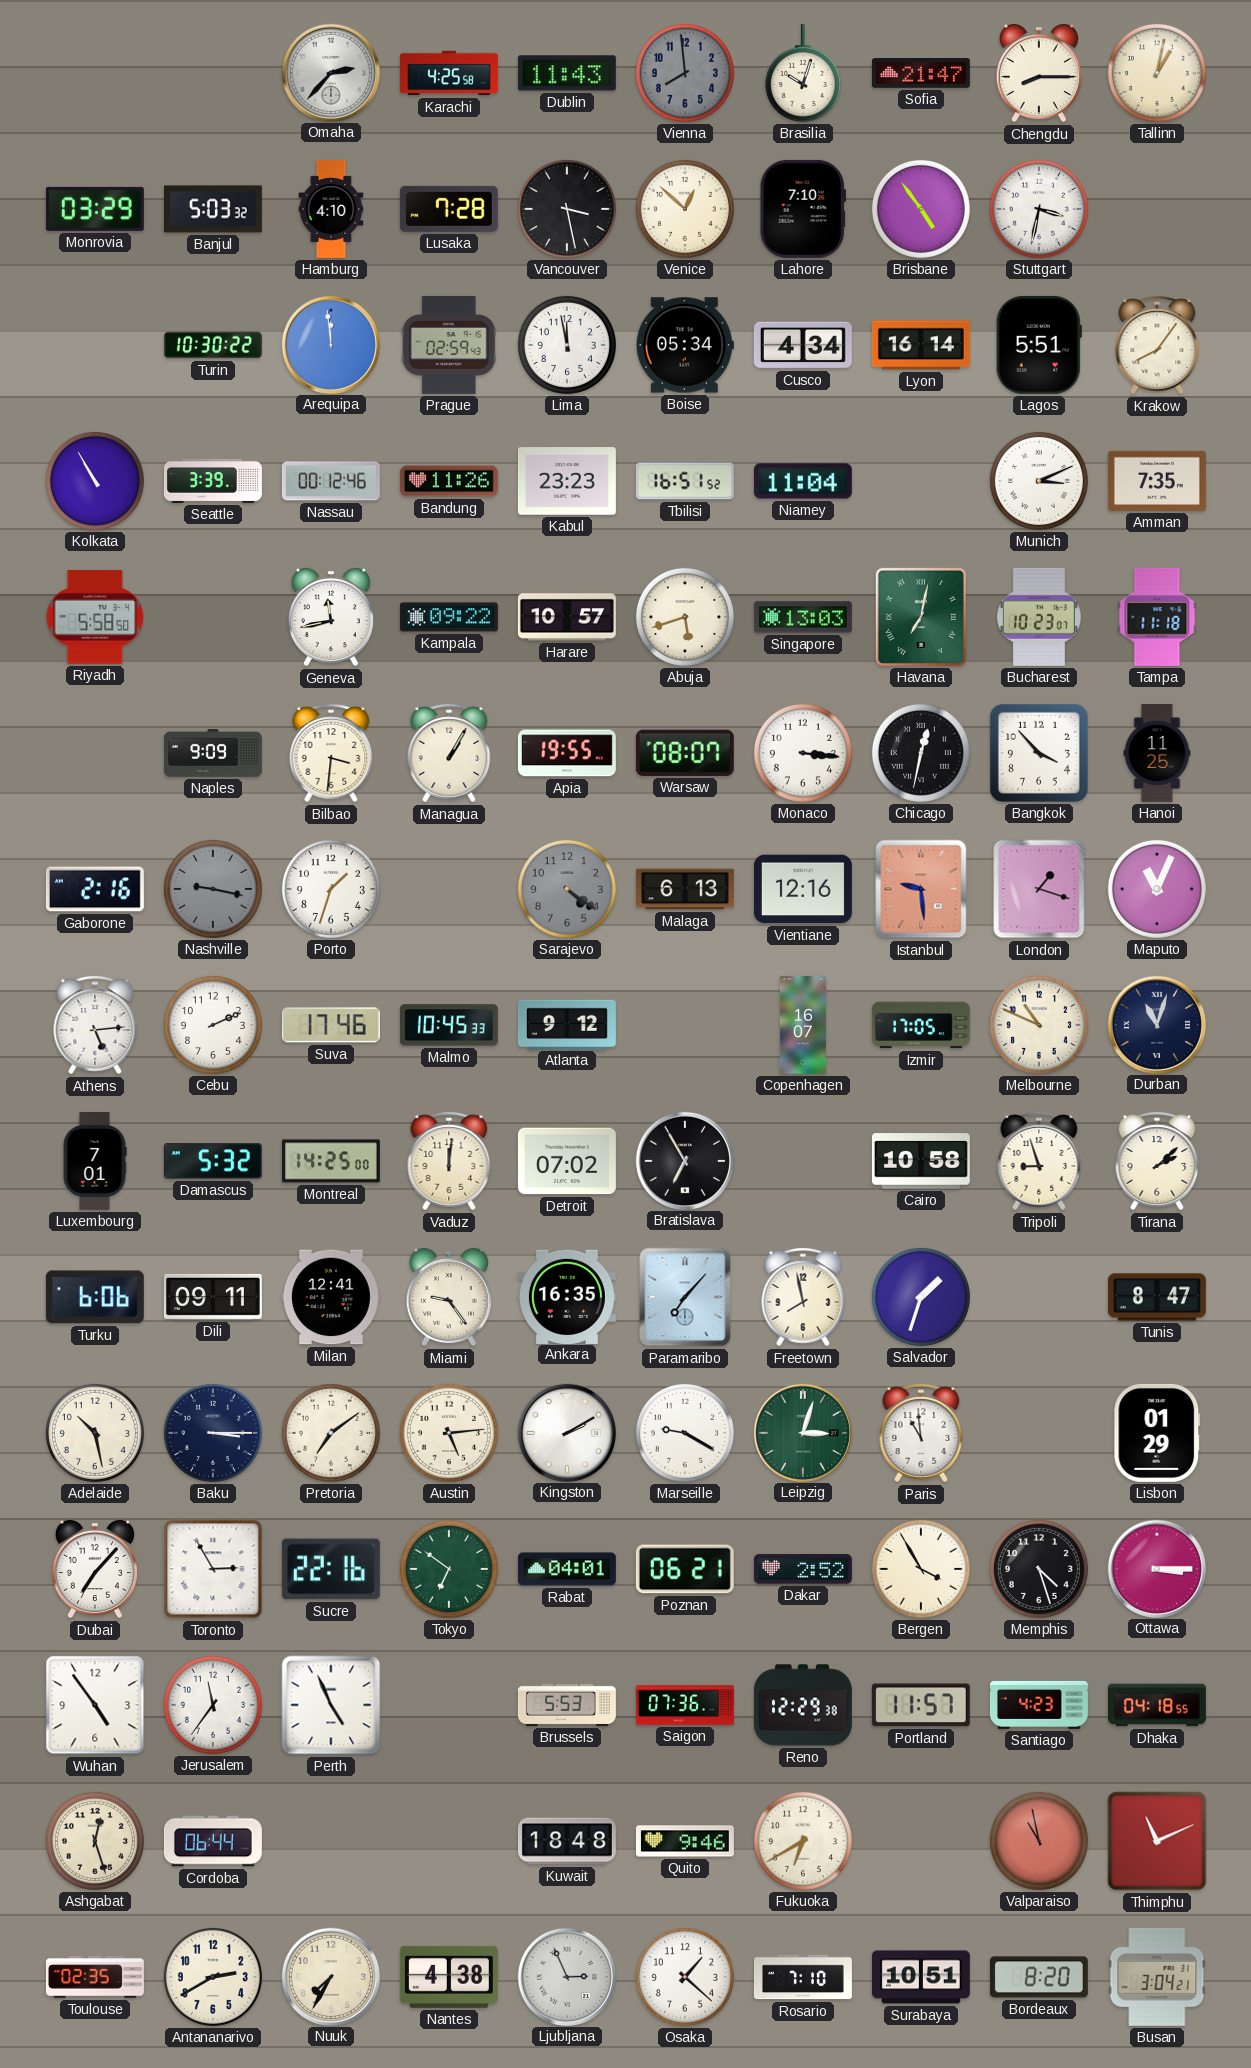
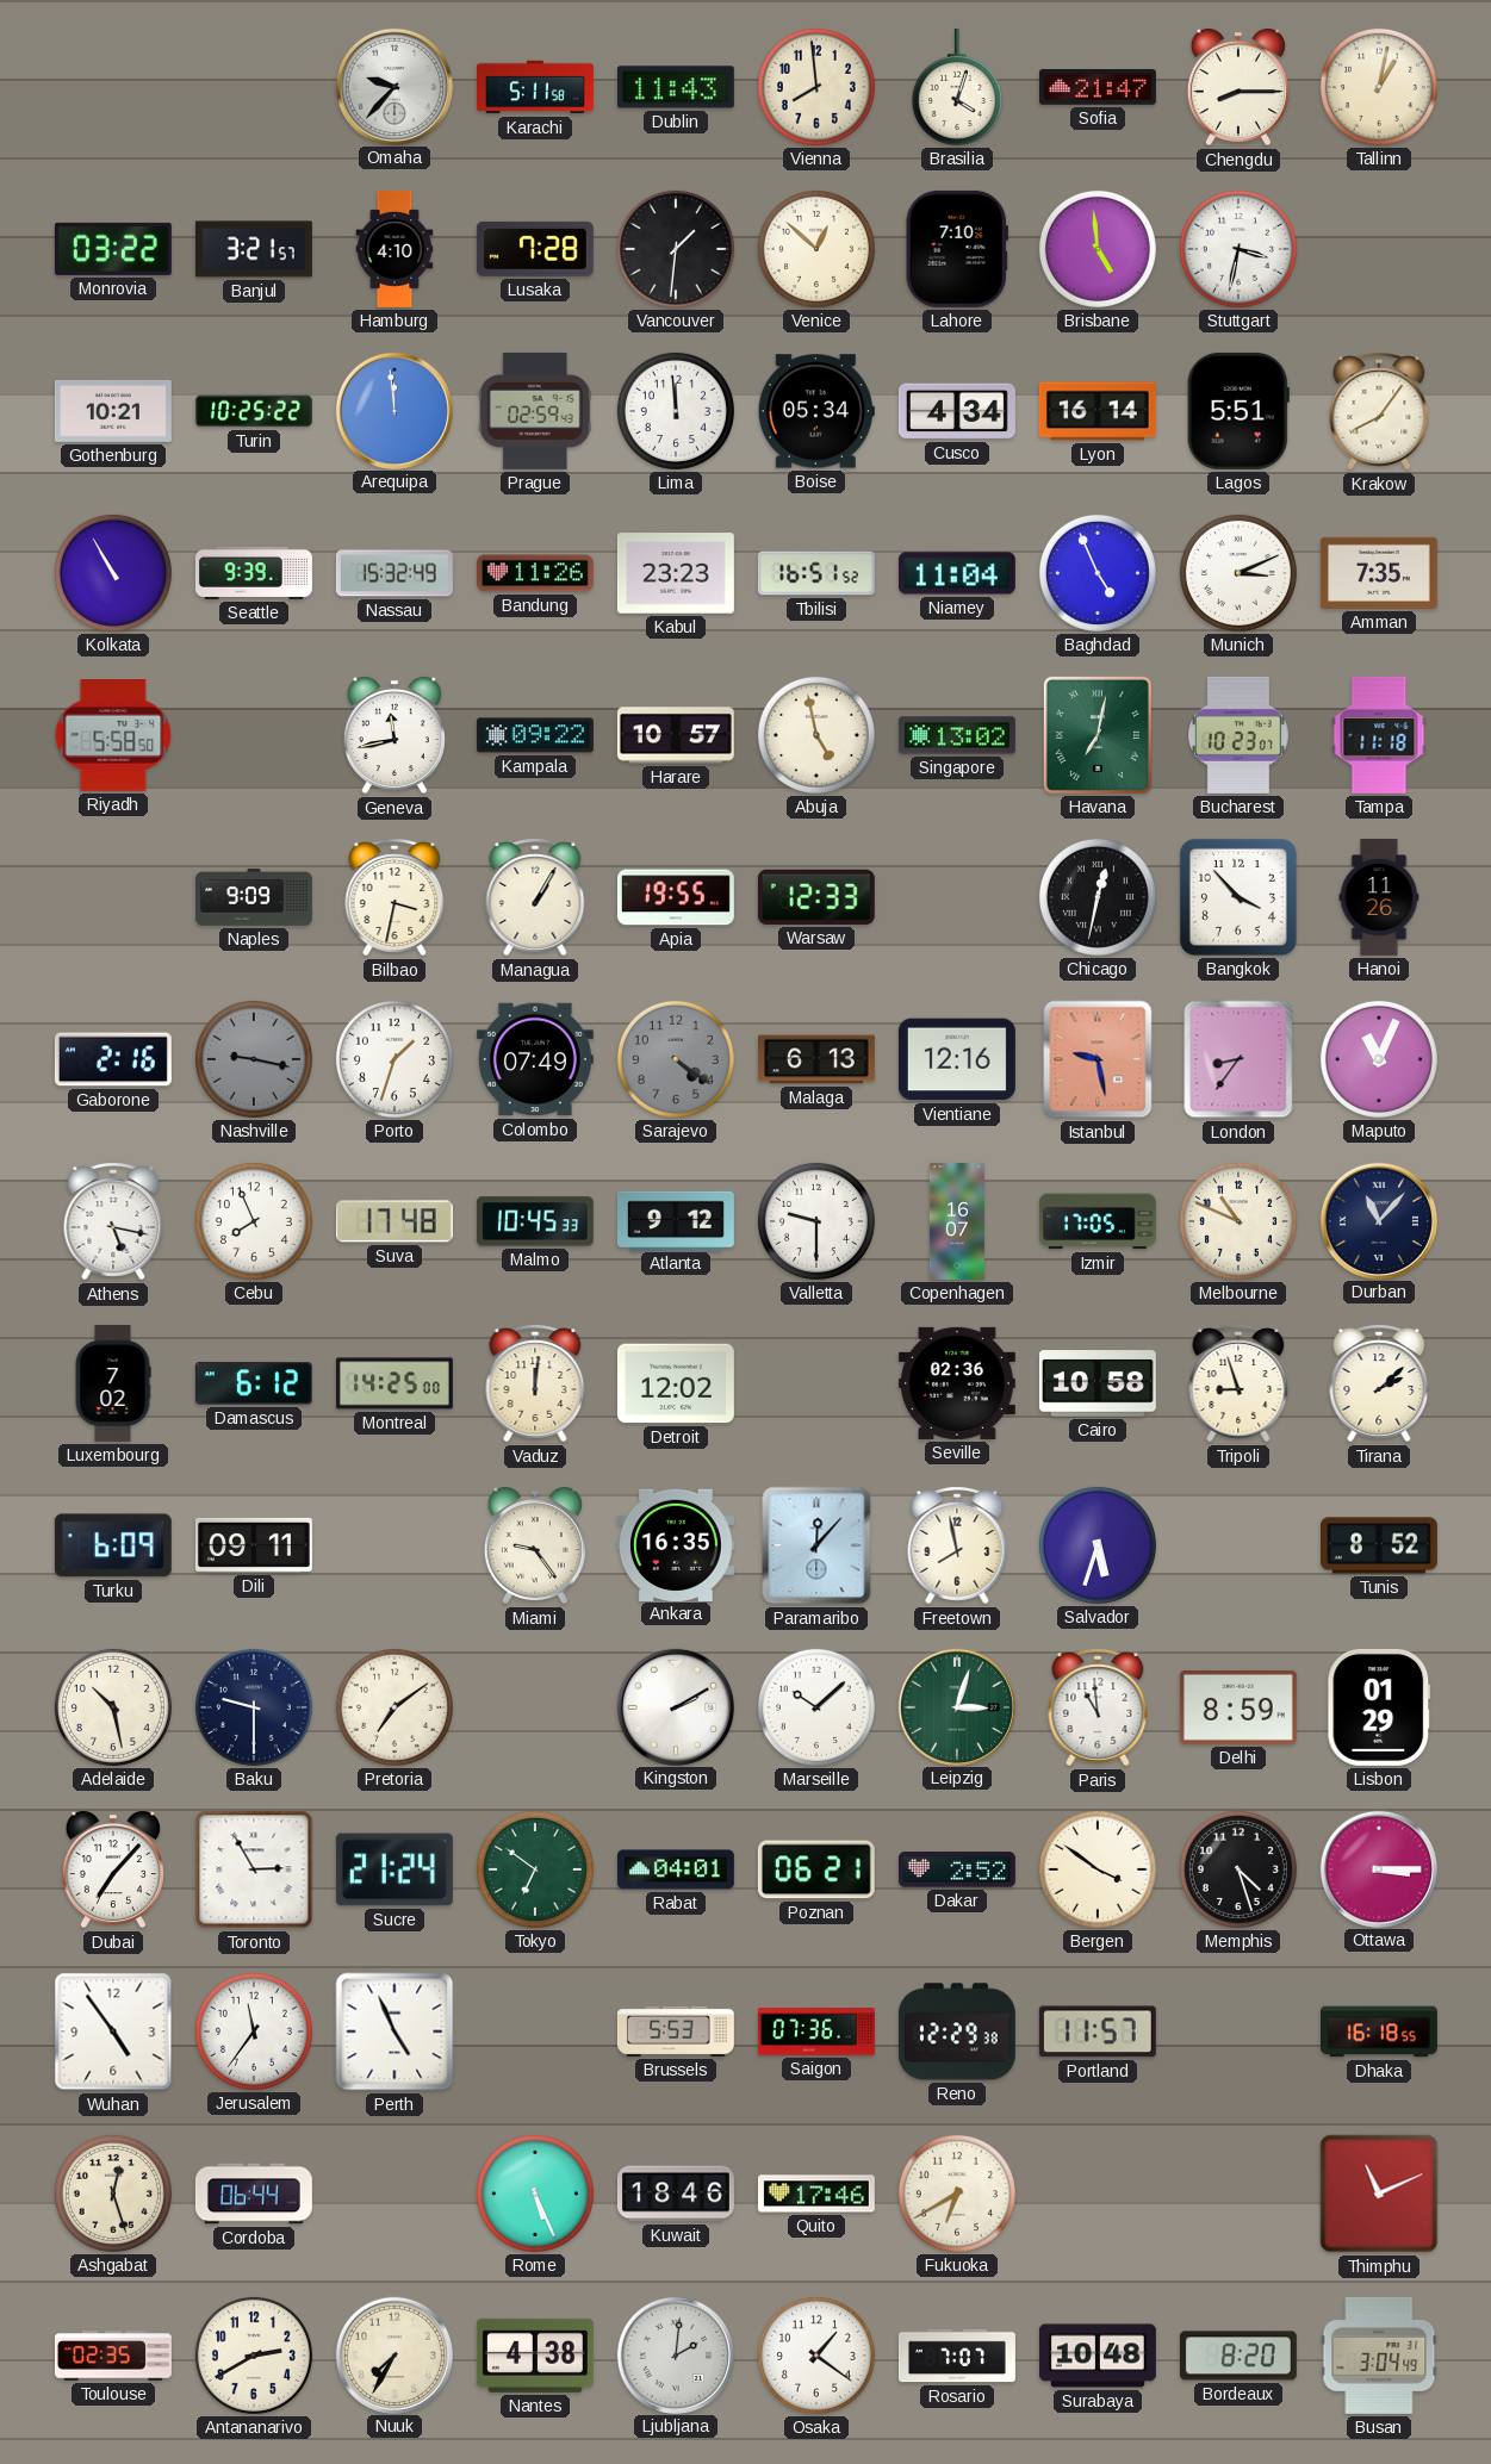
Omaha: 2:37 -> 9:37 (393, 86)
Karachi: 4:25 -> 5:11 (535, 87)
Vienna dial: grey -> cream (816, 87)
Brasilia: 10:03 -> 4:03 (957, 87)
Monrovia: 03:29 -> 03:22 (113, 249)
Banjul: 5:03 -> 3:21 (254, 249)
Vancouver: 3:28 -> 1:31 (676, 249)
Brisbane: 4:54 -> 4:59 (1098, 249)
Gothenburg: none -> 10:21 (113, 412)
Turin: 10:30 -> 10:25 (254, 411)
Lima: 11:58 -> 11:59 (676, 411)
Seattle: 3:39 -> 9:39 (254, 573)
Nassau: 00:12 -> 15:32 (395, 573)
Baghdad: none -> 4:56 (1098, 573)
Abuja: 5:42 -> 4:58 (816, 735)
Singapore: 13:03 -> 13:02 (957, 735)
Bilbao: 3:31 -> 3:32 (395, 897)
Warsaw: 08:07 -> 12:33 (816, 897)
Monaco: 3:16 -> none (803, 753)
Hanoi: 11:25 -> 11:26 (1379, 897)
Colombo: none -> 07:49 (535, 1059)
Istanbul: 9:29 -> 9:28 (1098, 1059)
London: 1:18 -> 8:36 (1238, 1059)
Athens: 5:14 -> 5:17 (113, 1221)
Cebu: 2:11 -> 7:56 (254, 1221)
Suva: 17:46 -> 17:48 (395, 1221)
Valletta: none -> 9:30 (816, 1221)
Durban: 11:03 -> 11:07 (1378, 1220)
Luxembourg: 7:01 -> 7:02 (113, 1383)
Damascus: 5:32 -> 6:12 (254, 1383)
Detroit: 07:02 -> 12:02 (676, 1383)
Bratislava: 6:55 -> none (684, 1160)
Seville: none -> 02:36 (957, 1383)
Turku: 6:06 -> 6:09 (113, 1545)
Milan: 12:41 -> none (331, 1297)
Paramaribo: 7:07 -> 12:07 (816, 1545)
Salvador: 1:33 -> 5:33 (1098, 1545)
Tunis: 8:47 -> 8:52 (1379, 1545)
Baku: 3:15 -> 9:30 (254, 1707)
Austin: 5:14 -> none (449, 1433)
Marseille: 9:20 -> 10:08 (816, 1707)
Delhi: none -> 8:59 (1238, 1707)
Sucre: 22:16 -> 21:24 (395, 1869)
Bergen: 3:55 -> 3:51 (1098, 1869)
Santiago: 4:23 -> none (1039, 1705)
Dhaka: 04:18 -> 16:18 (1379, 2031)
Rome: none -> 5:26 (535, 2194)
Kuwait: 18:48 -> 18:46 (676, 2194)
Quito: 9:46 -> 17:46 (816, 2194)
Valparaiso: 10:58 -> none (1039, 1841)
Ljubljana: 2:56 -> 2:01 (675, 2354)
Osaka: 1:22 -> 1:21 (816, 2356)
Rosario: 7:10 -> 7:07 (957, 2356)
Surabaya: 10:51 -> 10:48 (1098, 2356)
Busan: 3:04:21 -> 3:04:49 (1379, 2356)
